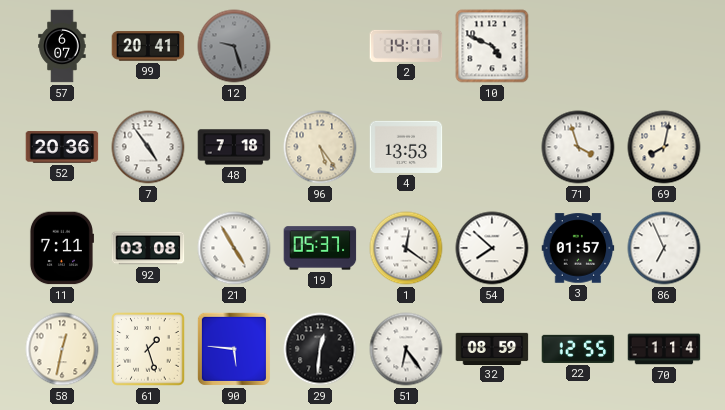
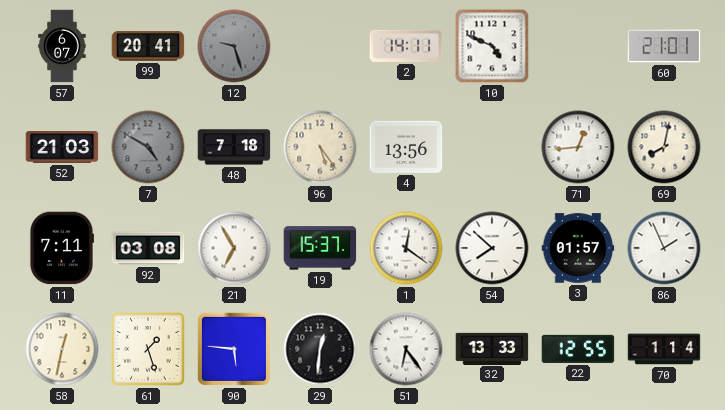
60: none -> 21:01 (664, 46)
52: 20:36 -> 21:03 (62, 147)
7: 4:54 -> 4:50 (148, 147)
7 dial: white -> grey (148, 147)
4: 13:53 -> 13:56 (406, 147)
71: 3:57 -> 12:44 (578, 147)
21: 4:55 -> 6:55 (234, 248)
19: 05:37 -> 15:37 (320, 248)
86: 6:56 -> 1:56 (664, 248)
32: 08:59 -> 13:33 (492, 348)
